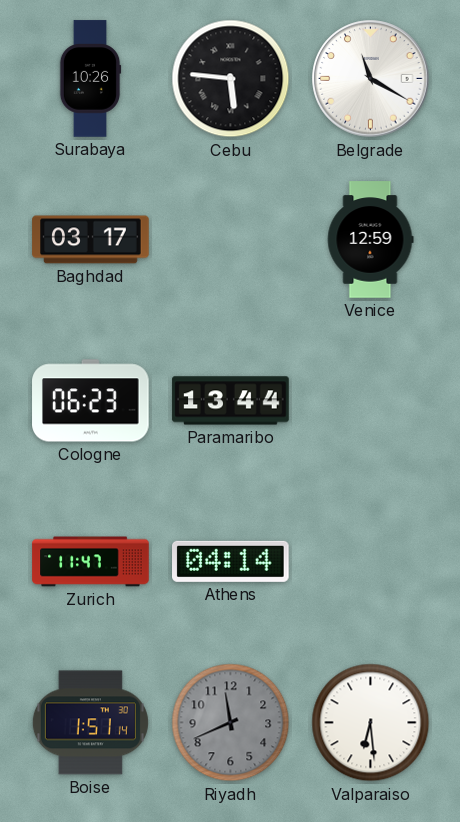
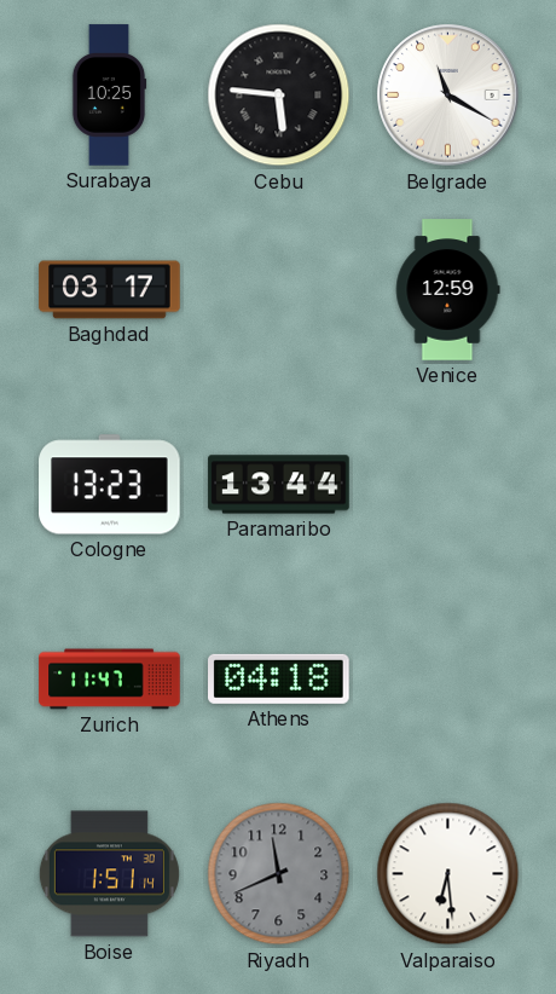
Surabaya: 10:26 -> 10:25 (109, 96)
Cologne: 06:23 -> 13:23 (110, 485)
Athens: 04:14 -> 04:18 (279, 678)
